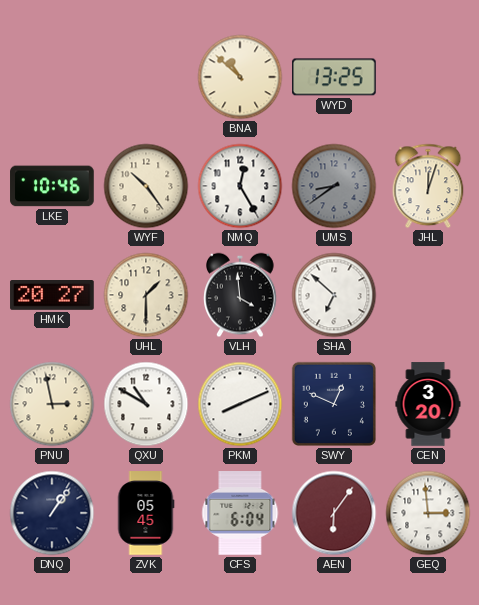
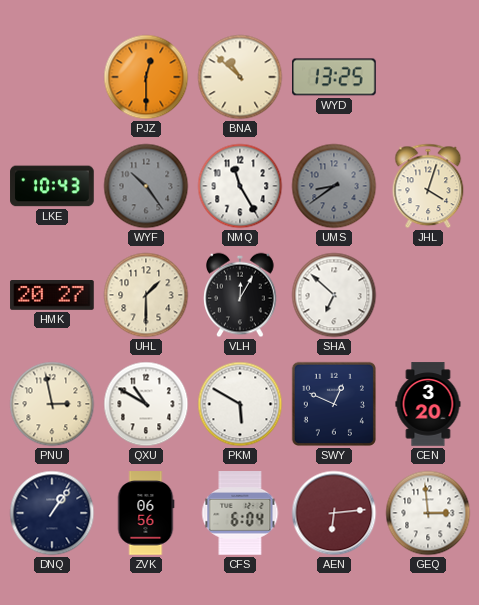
PJZ: none -> 12:30 (146, 77)
LKE: 10:46 -> 10:43 (52, 186)
WYF dial: cream -> grey (146, 186)
NMQ: 12:25 -> 11:25 (240, 186)
JHL: 12:03 -> 4:03 (428, 186)
VLH: 3:59 -> 12:05 (240, 295)
PKM: 8:11 -> 5:50 (240, 404)
ZVK: 05:45 -> 06:56 (146, 513)
AEN: 6:06 -> 6:14 (334, 513)
